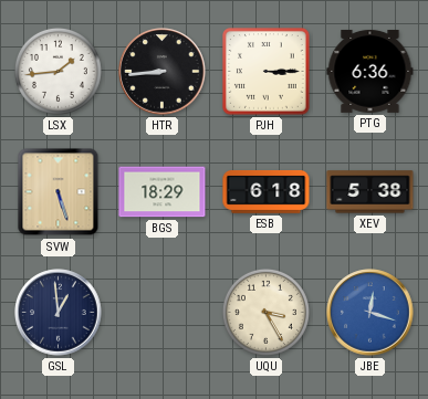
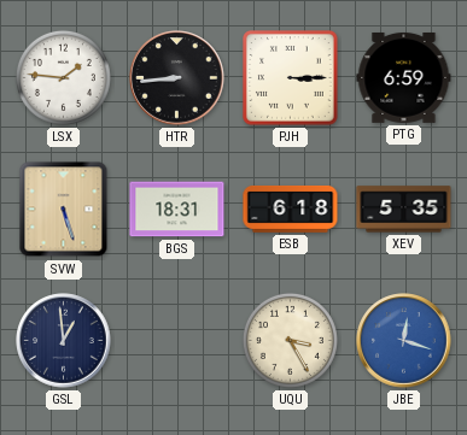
LSX: 1:44 -> 1:46 (63, 77)
PTG: 6:36 -> 6:59 (404, 77)
BGS: 18:29 -> 18:31 (177, 210)
XEV: 5:38 -> 5:35 (404, 210)
